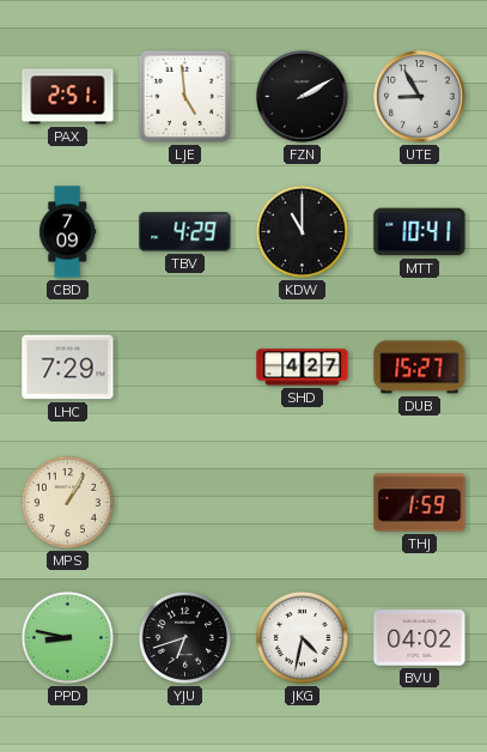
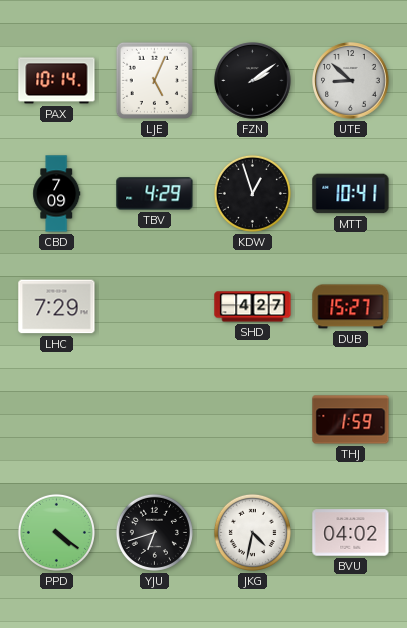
PAX: 2:51 -> 10:14 (57, 81)
LJE: 4:59 -> 5:04 (154, 80)
FZN: 2:10 -> 2:09 (253, 81)
UTE: 8:55 -> 8:52 (351, 81)
KDW: 11:00 -> 12:57 (252, 193)
MPS: 1:05 -> none (67, 502)
PPD: 8:47 -> 4:21 (56, 532)
